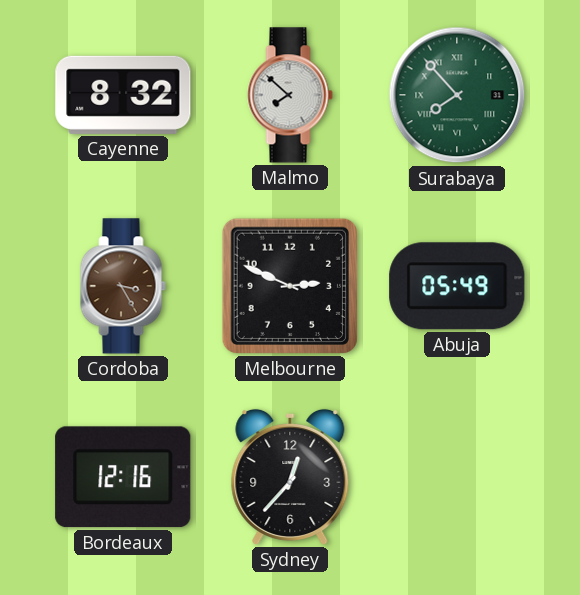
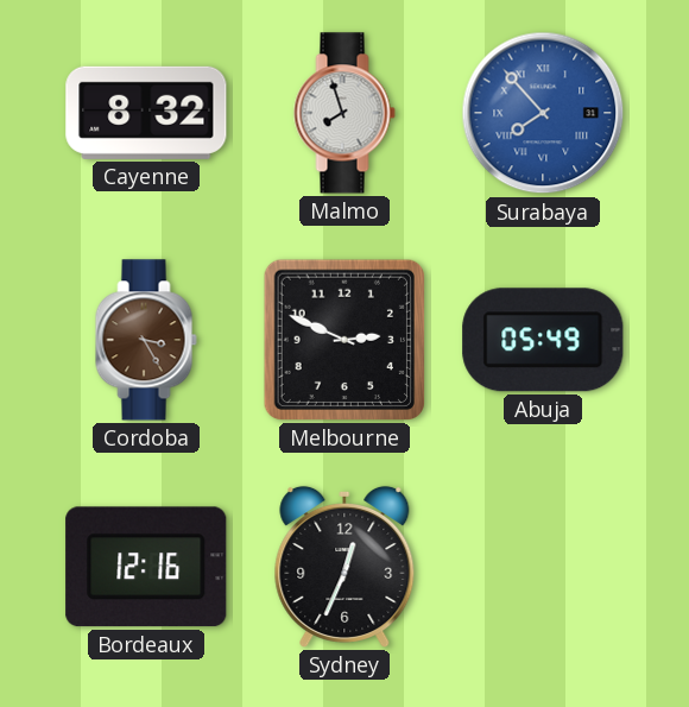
Malmo: 7:52 -> 7:57 (344, 113)
Surabaya dial: green -> blue (543, 113)
Sydney: 12:37 -> 12:34 (344, 567)
